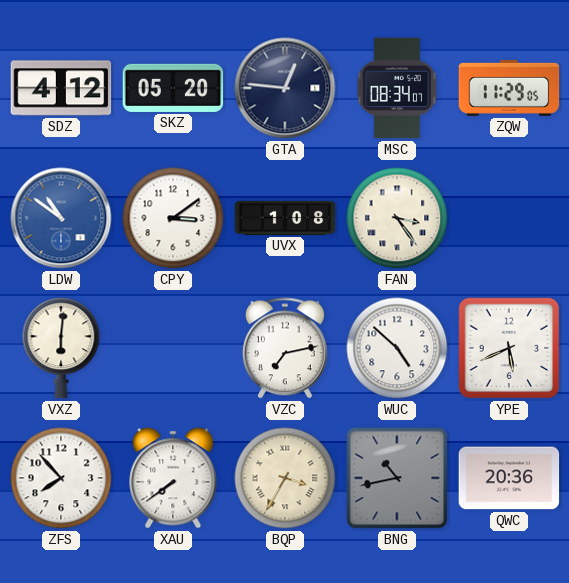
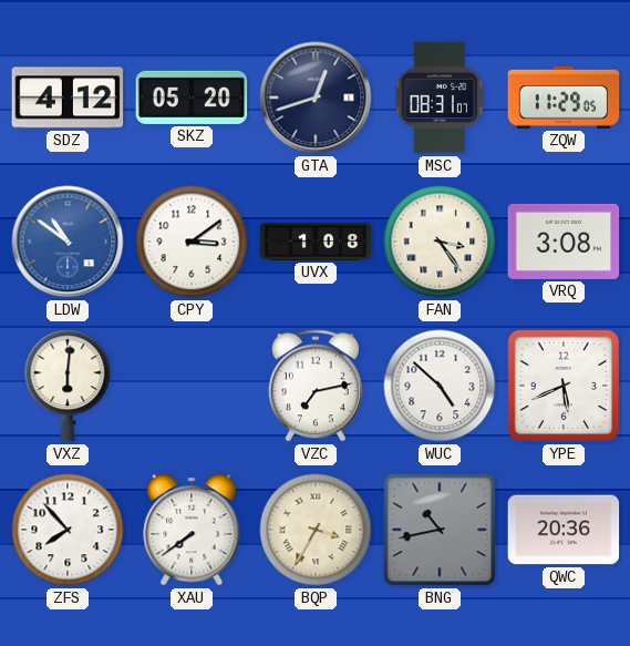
GTA: 12:46 -> 12:42 (316, 98)
MSC: 08:34 -> 08:31 (440, 98)
VRQ: none -> 3:08 (564, 242)
